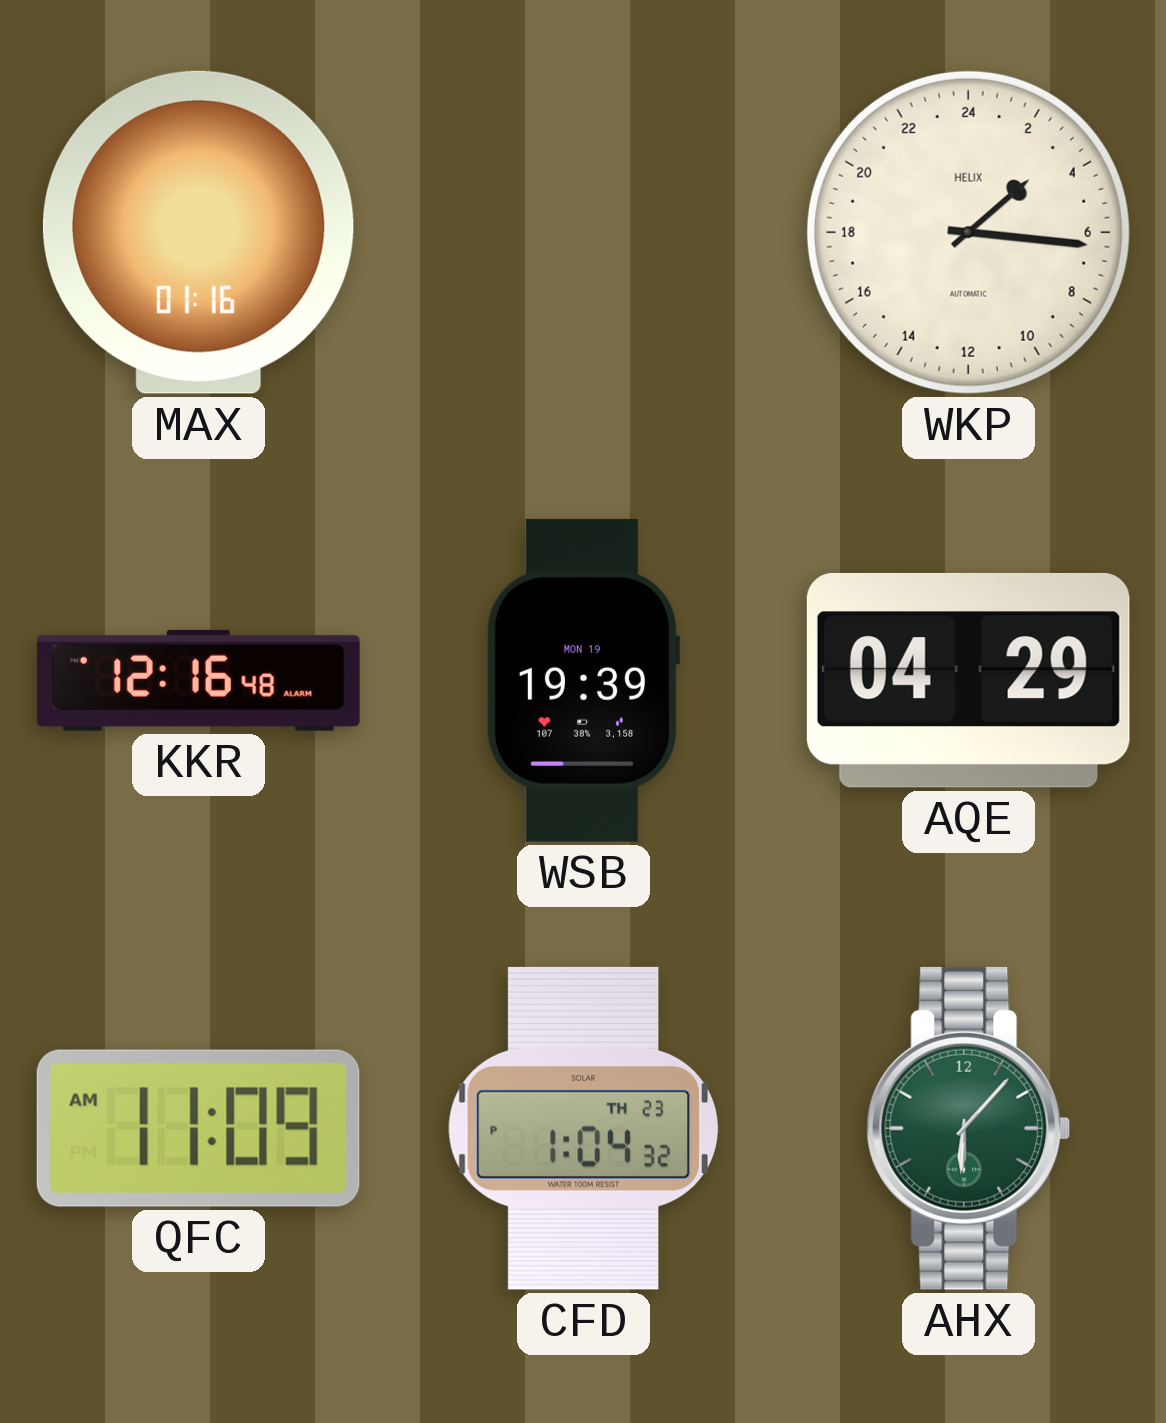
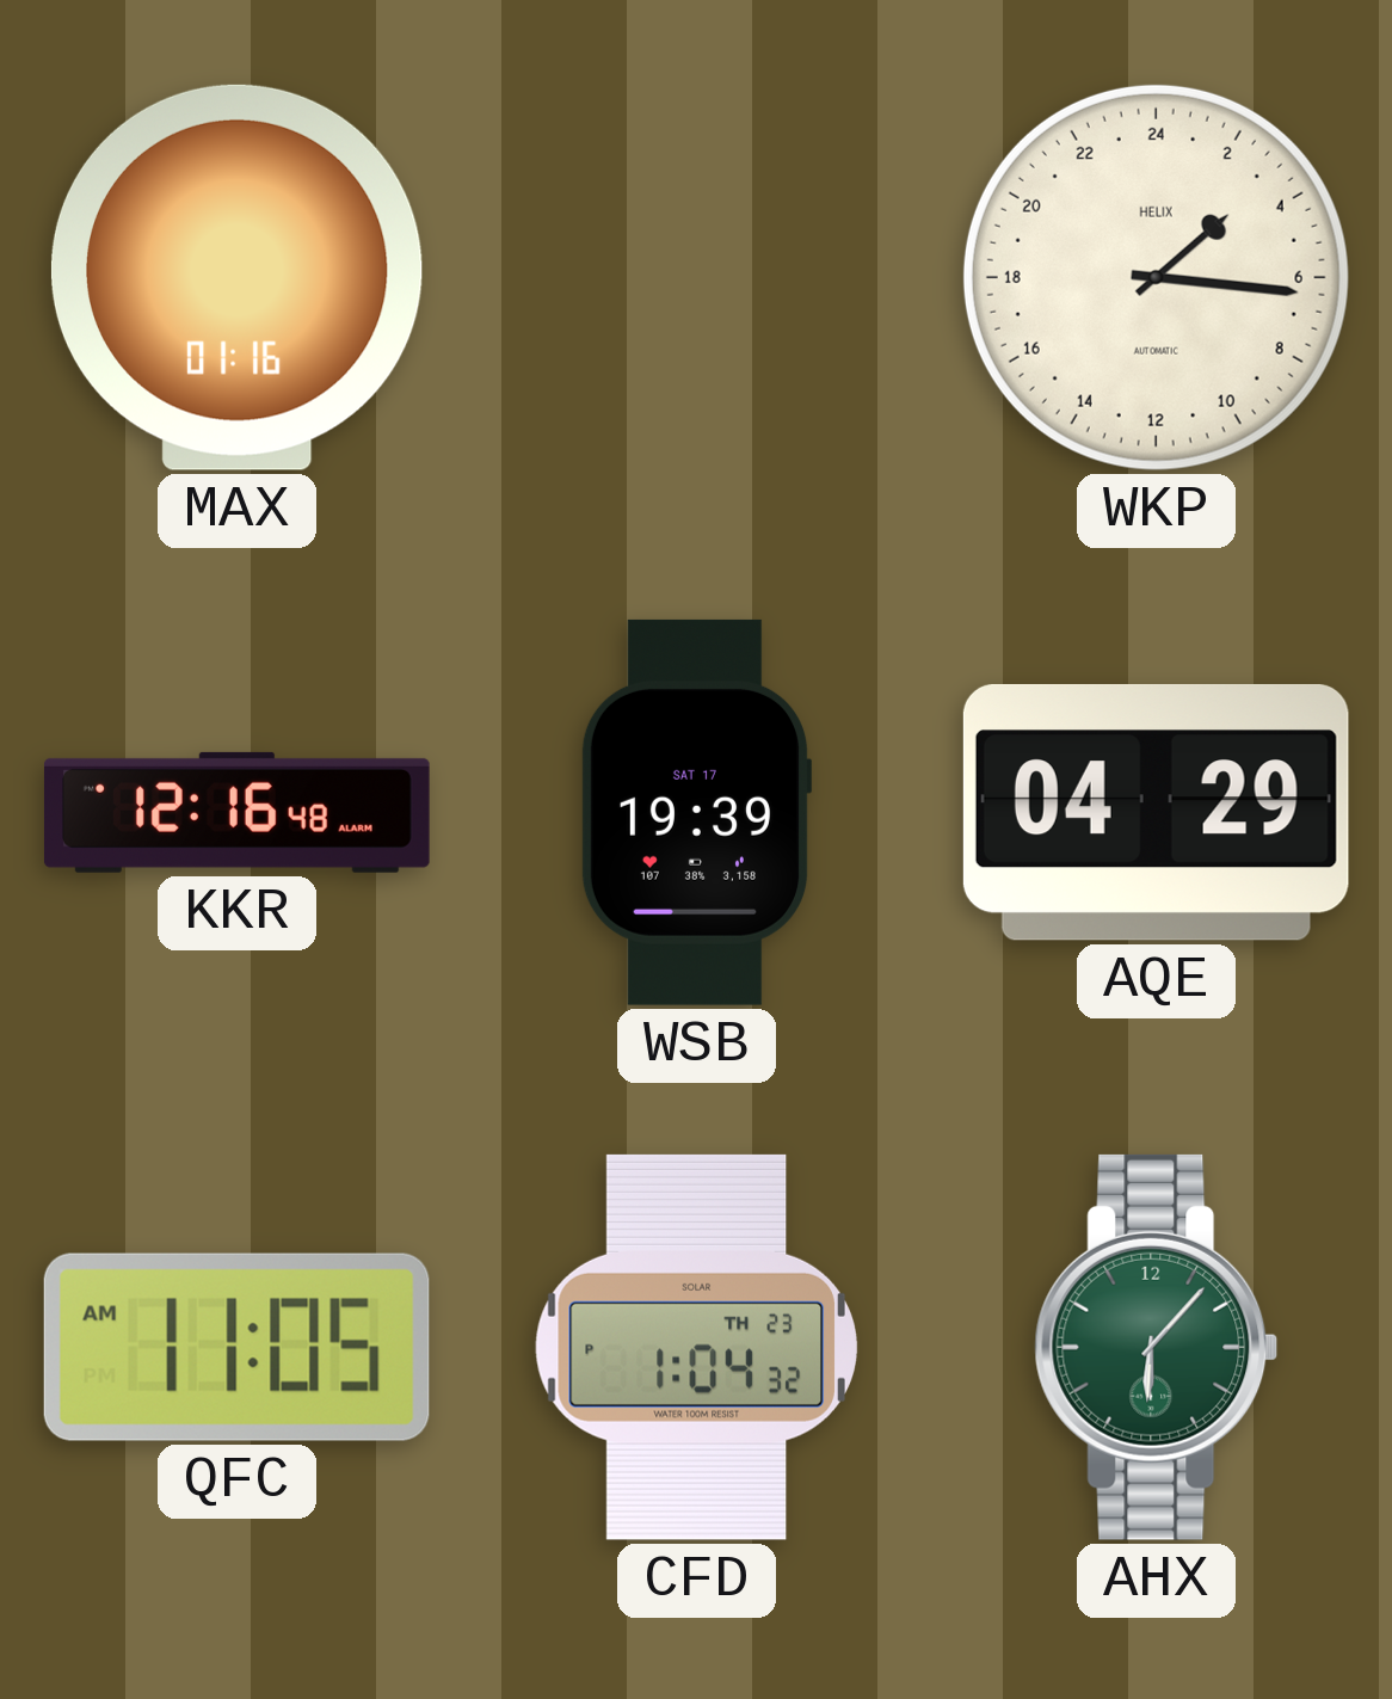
WSB date: MON 19 -> SAT 17 (696, 812)
QFC: 11:09 -> 11:05 (236, 1347)
